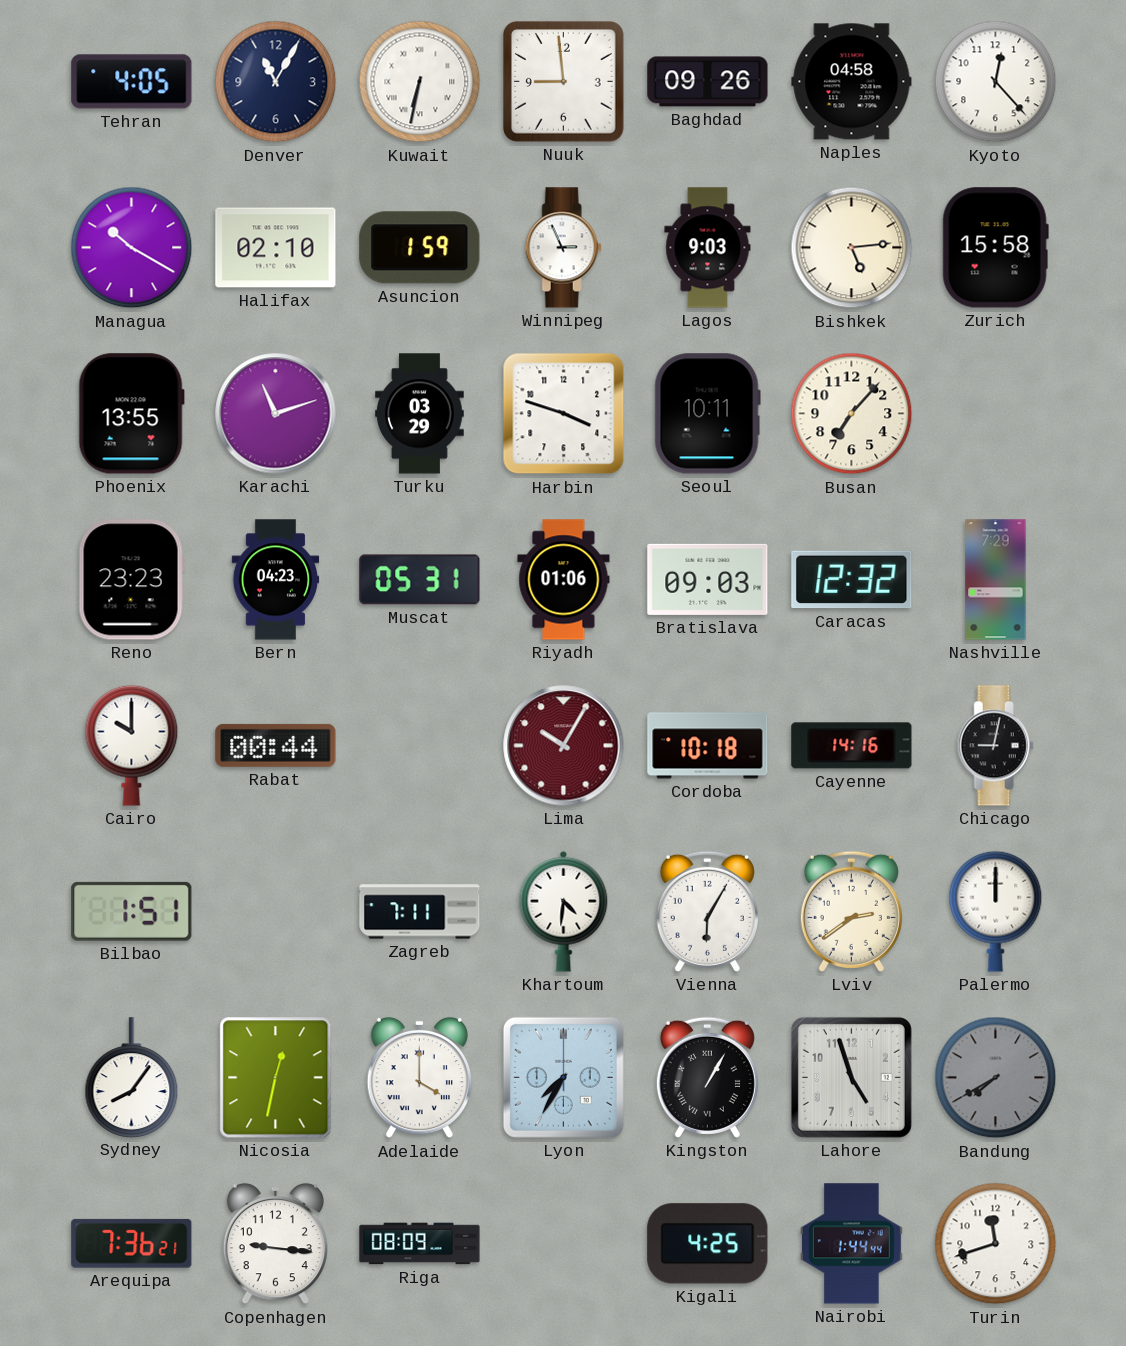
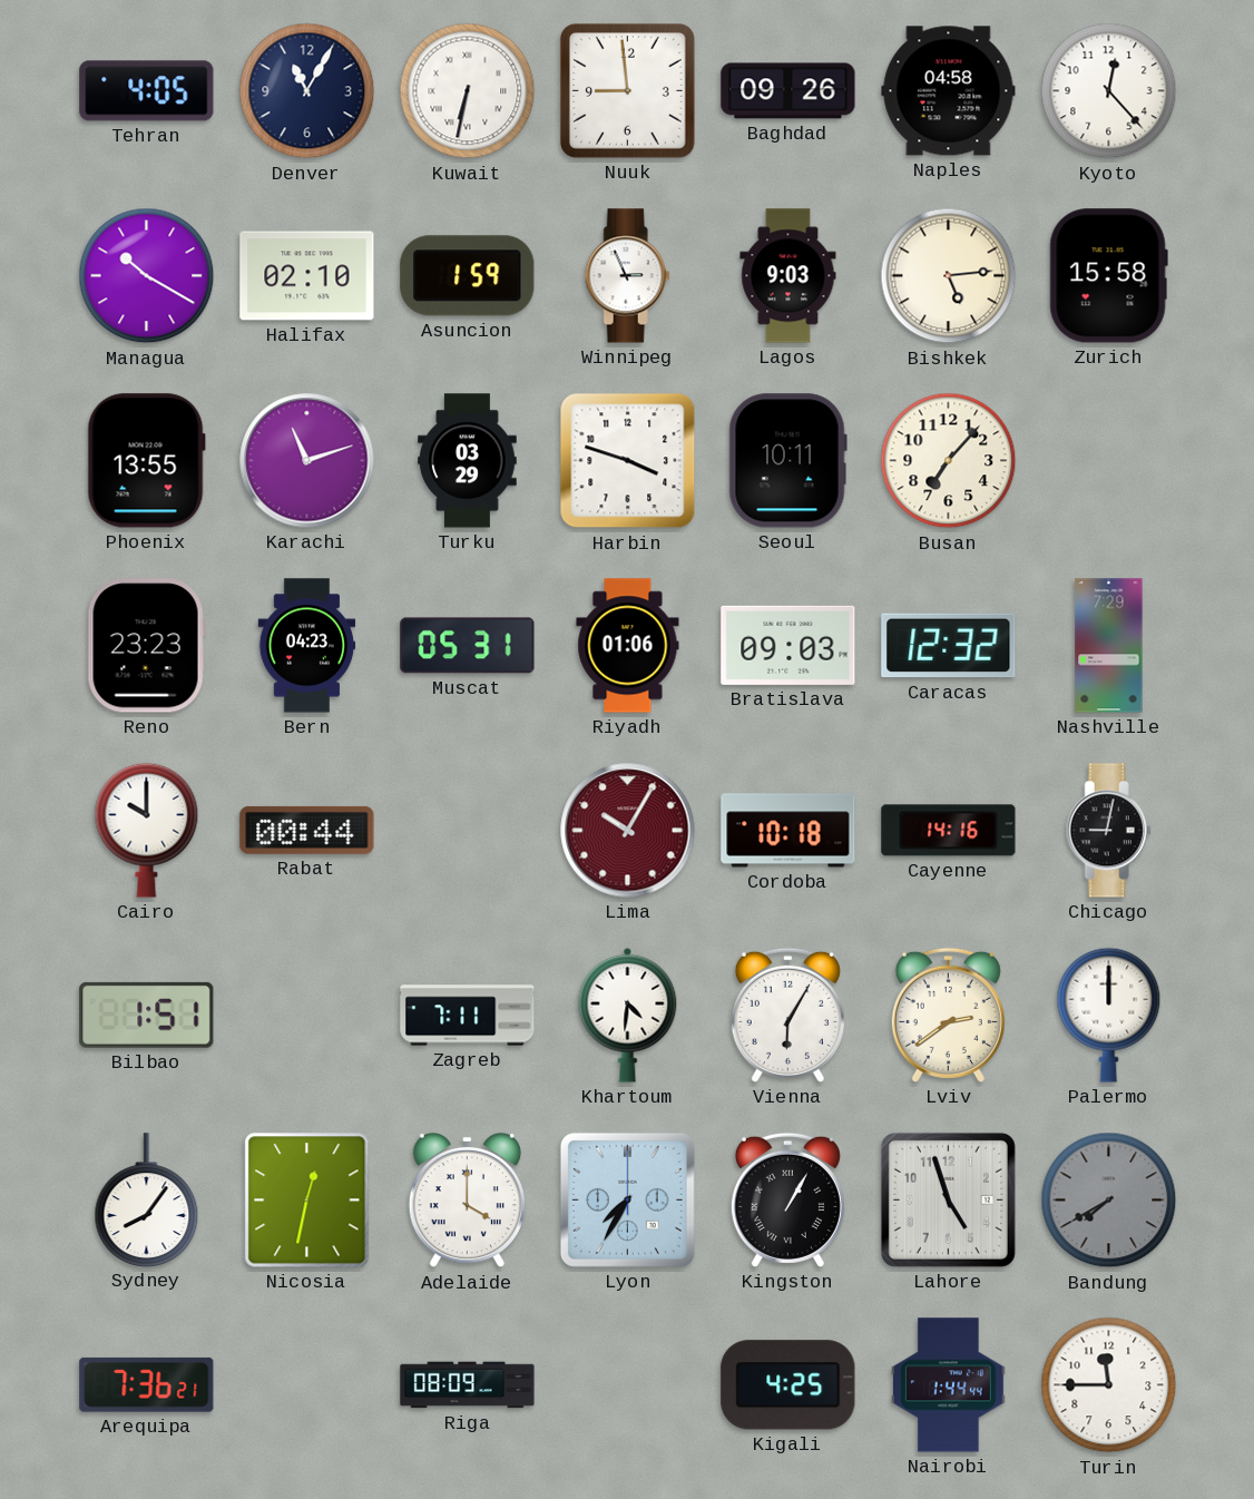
Copenhagen: 9:16 -> none (275, 1244)
Turin: 11:42 -> 11:45 (1109, 1385)
